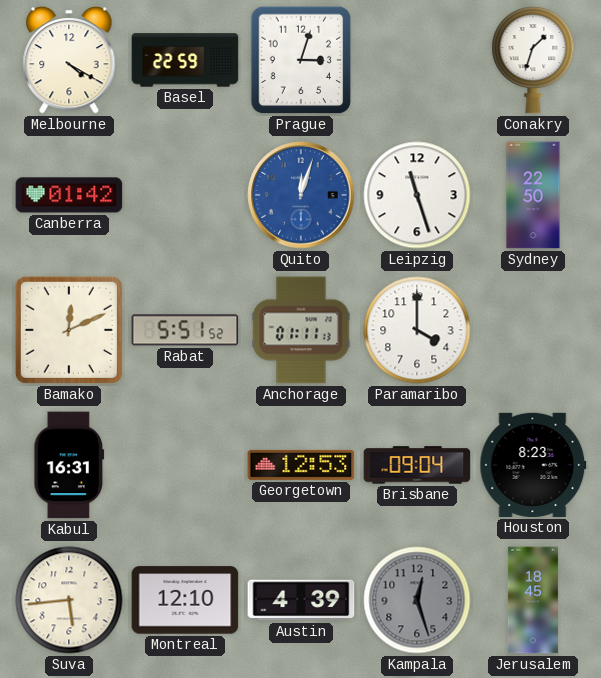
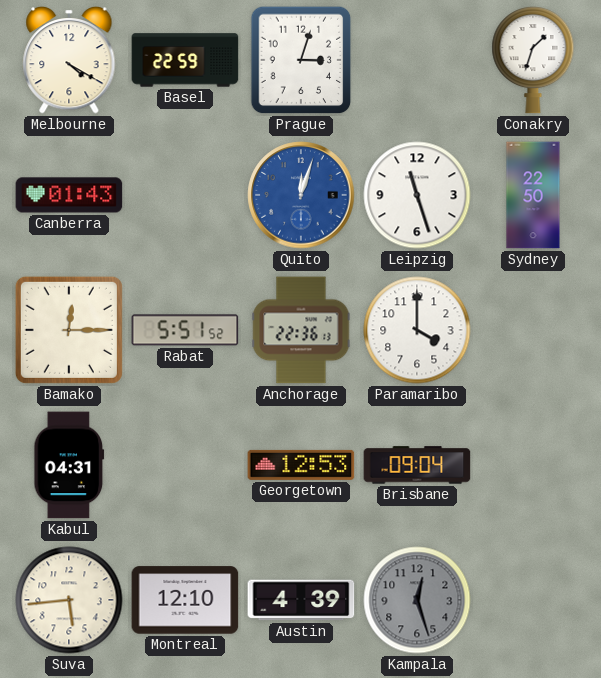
Canberra: 01:42 -> 01:43 (69, 195)
Bamako: 12:11 -> 12:15 (69, 330)
Anchorage: 01:11 -> 22:36 (301, 330)
Kabul: 16:31 -> 04:31 (69, 465)
Houston: 8:23 -> none (533, 465)
Jerusalem: 18:45 -> none (533, 600)
